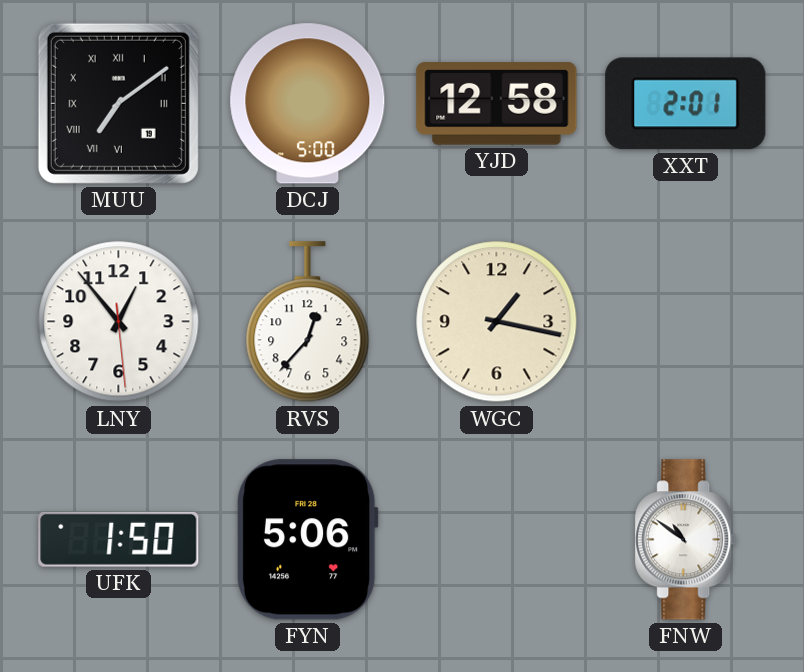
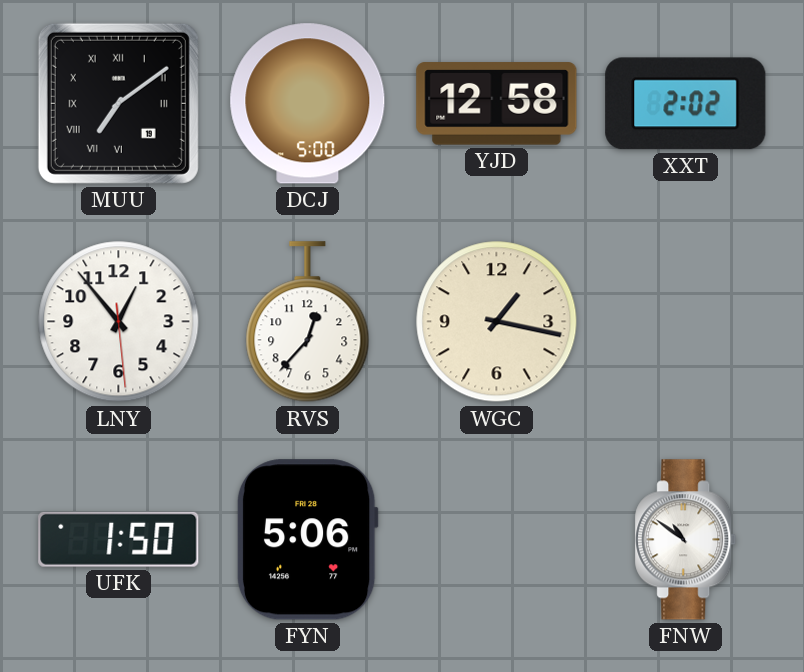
XXT: 2:01 -> 2:02 (686, 104)
